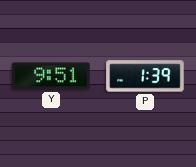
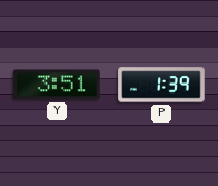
Y: 9:51 -> 3:51 (57, 85)
